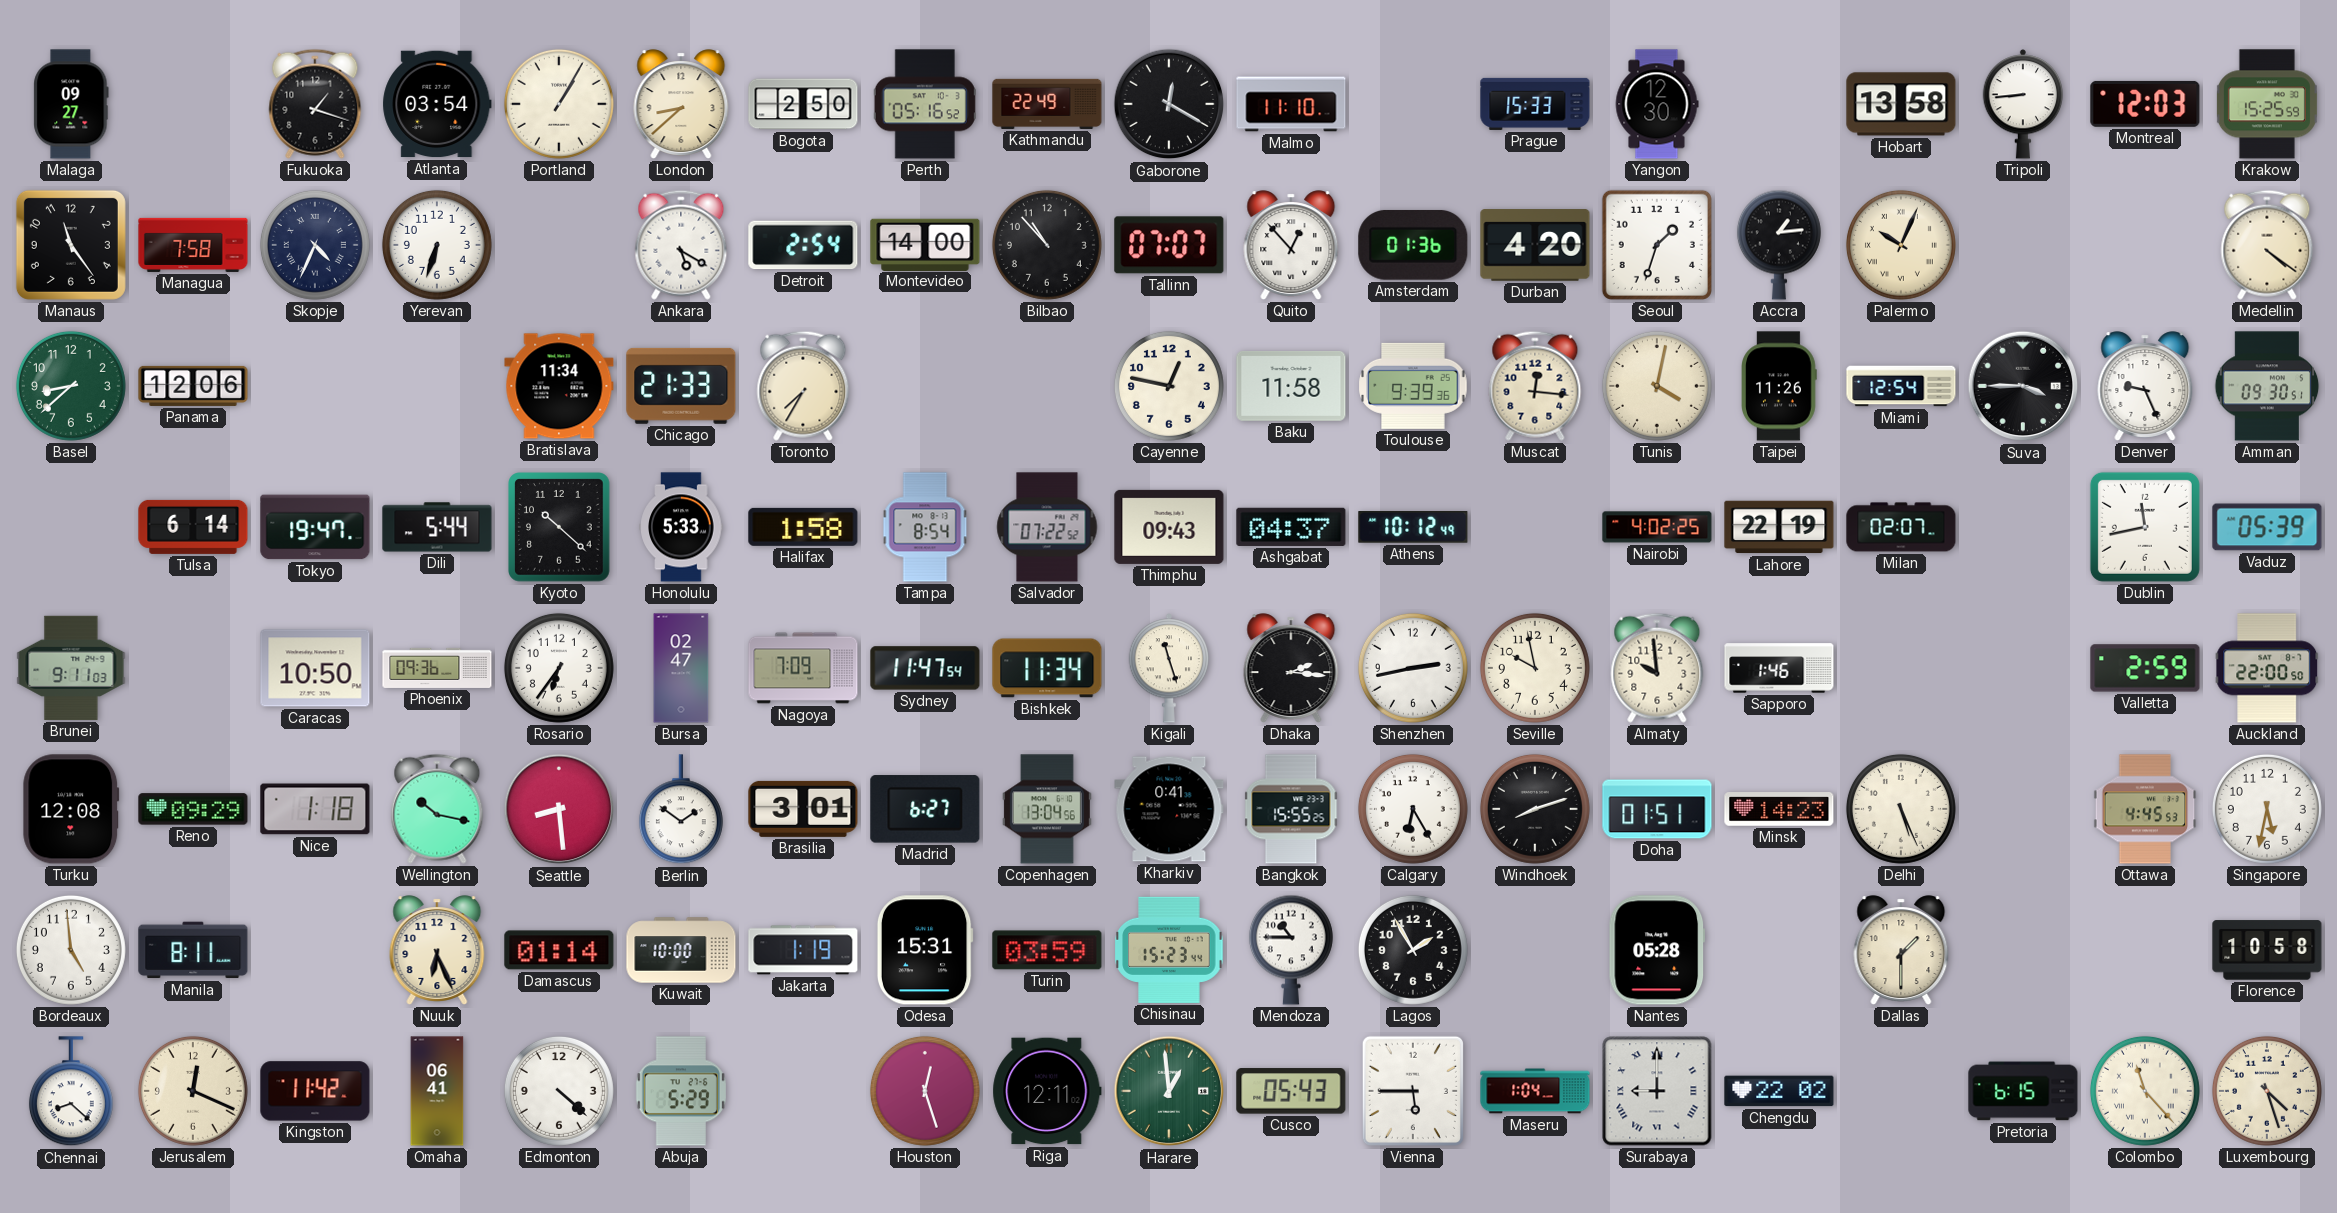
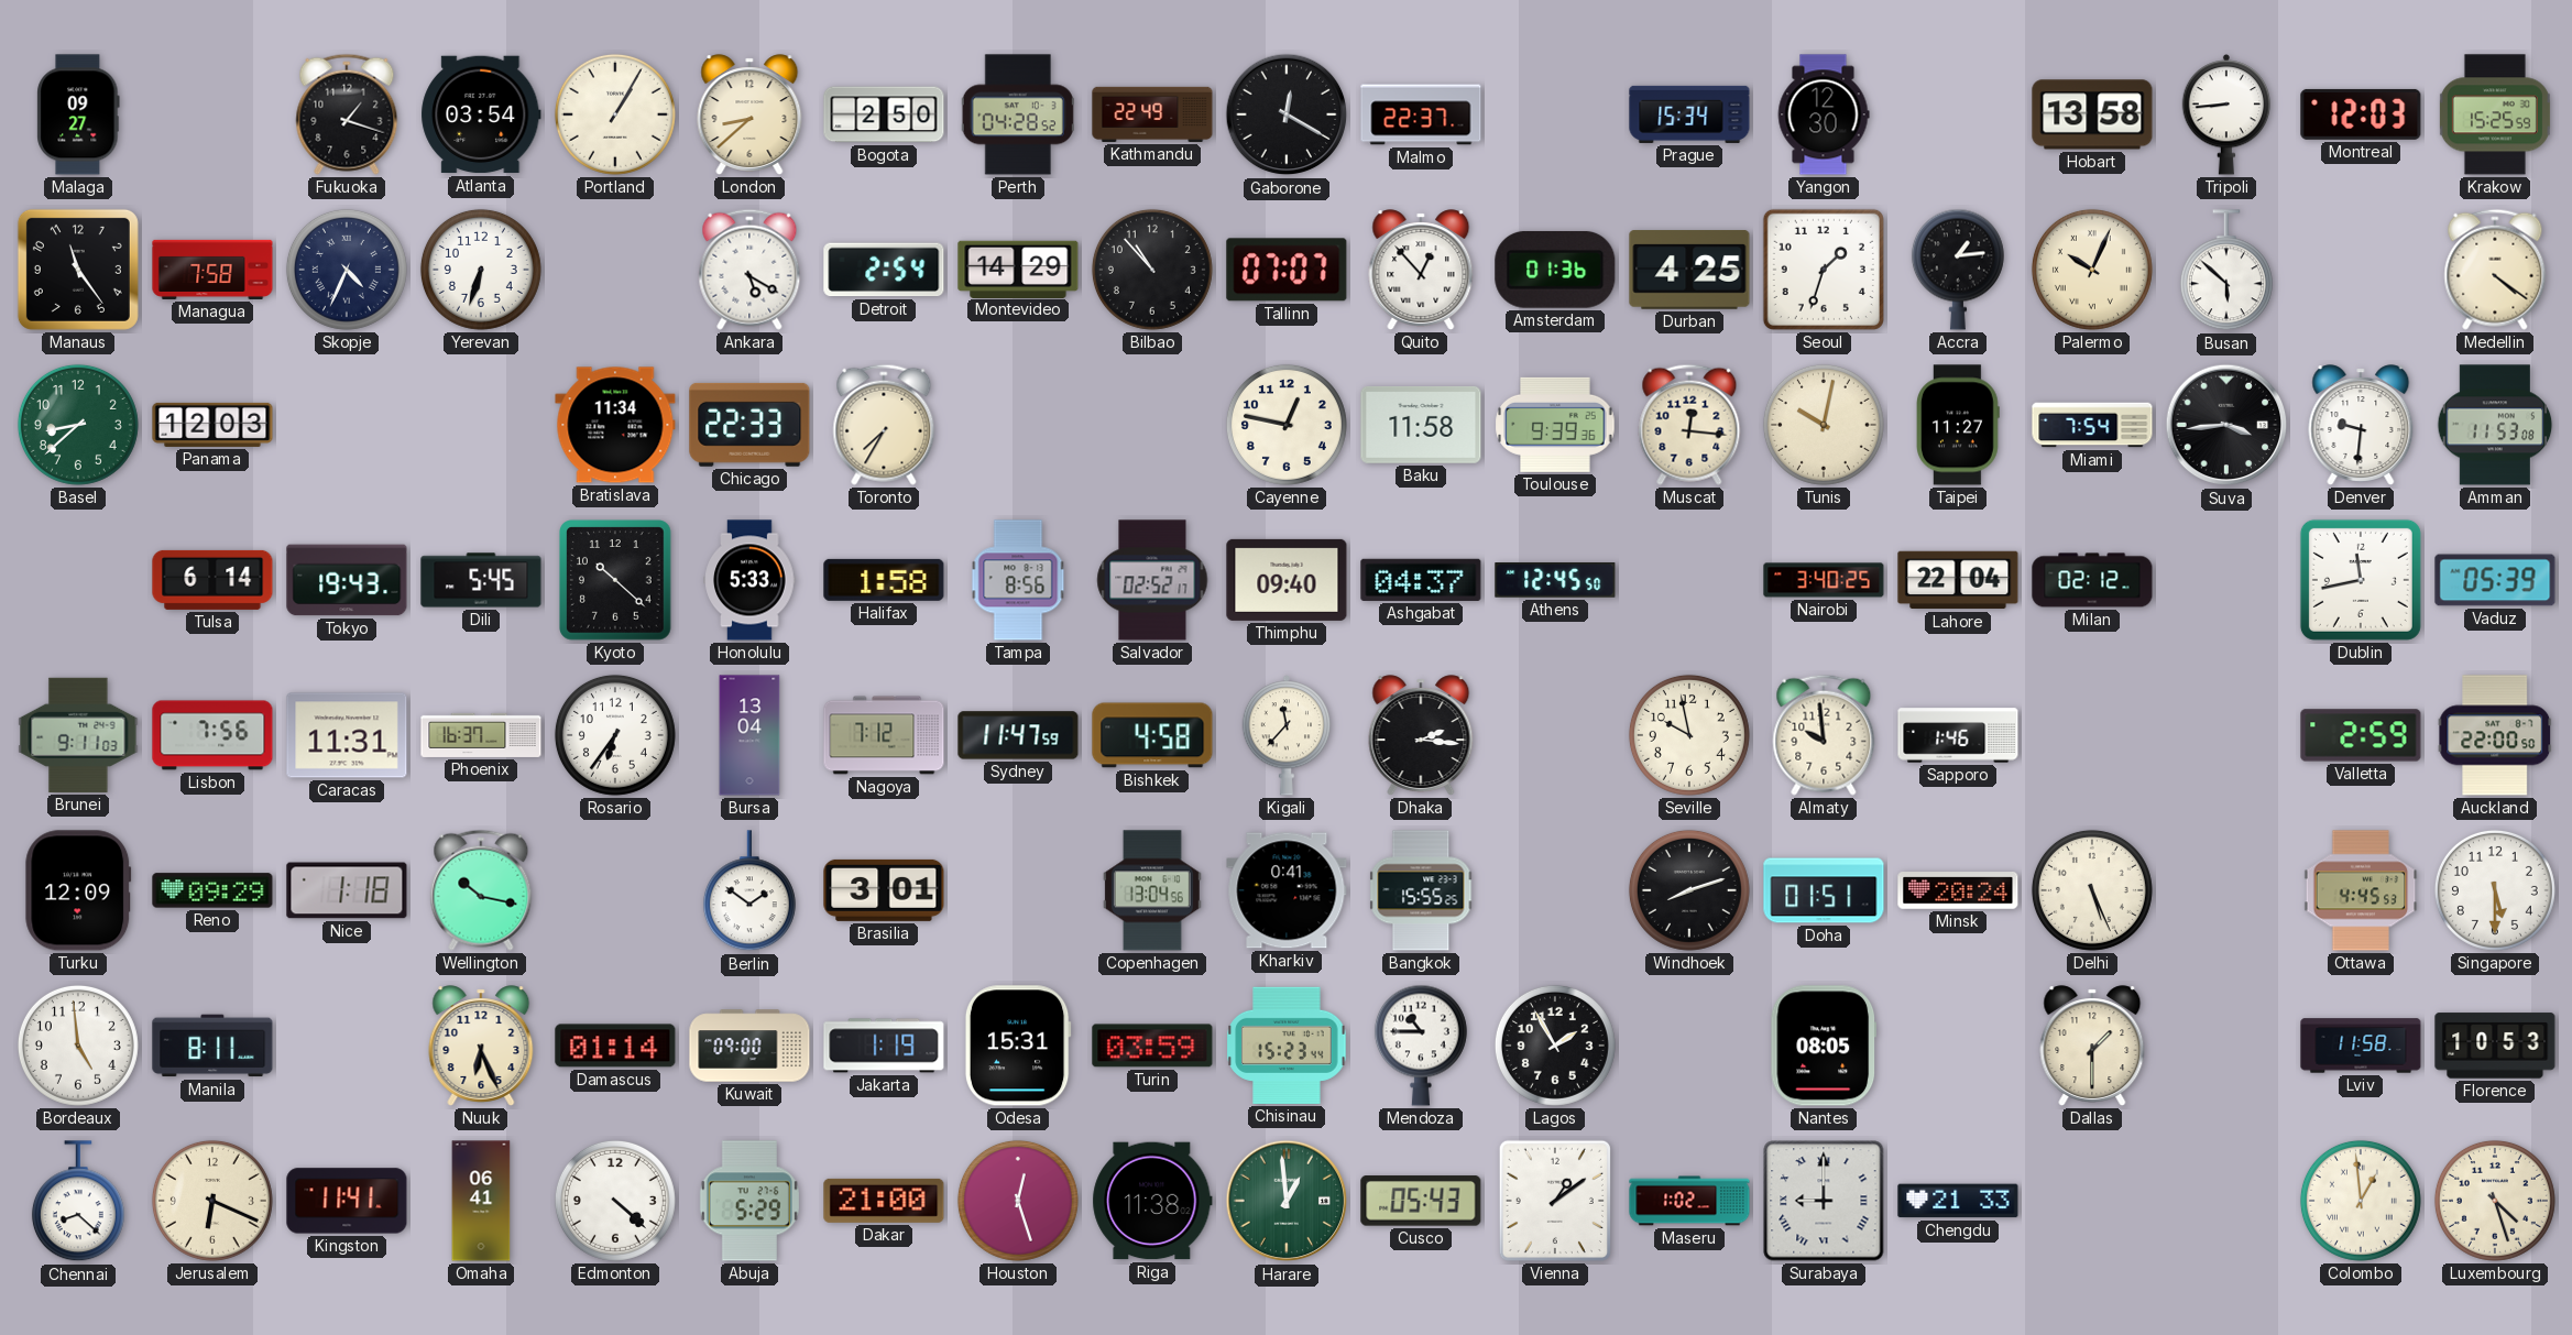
Perth: 05:16 -> 04:28 (1018, 114)
Malmo: 11:10 -> 22:37 (1421, 114)
Prague: 15:33 -> 15:34 (1689, 114)
Montevideo: 14:00 -> 14:29 (1018, 269)
Durban: 4:20 -> 4:25 (1689, 270)
Busan: none -> 5:52 (2226, 271)
Panama: 12:06 -> 12:03 (212, 425)
Chicago: 21:33 -> 22:33 (749, 425)
Tunis: 4:02 -> 10:02 (1824, 425)
Taipei: 11:26 -> 11:27 (1959, 425)
Miami: 12:54 -> 7:54 (2092, 425)
Suva: 3:45 -> 3:44 (2226, 425)
Denver: 9:26 -> 9:31 (2361, 425)
Amman: 09:30 -> 11:53 (2495, 425)
Tokyo: 19:47 -> 19:43 (347, 580)
Dili: 5:44 -> 5:45 (481, 580)
Tampa: 8:54 -> 8:56 (1018, 580)
Salvador: 07:22 -> 02:52 (1152, 580)
Thimphu: 09:43 -> 09:40 (1287, 580)
Athens: 10:12 -> 12:45 (1555, 580)
Nairobi: 4:02 -> 3:40 (1824, 580)
Lahore: 22:19 -> 22:04 (1958, 580)
Milan: 02:07 -> 02:12 (2092, 580)
Lisbon: none -> 7:56 (212, 735)
Caracas: 10:50 -> 11:31 (347, 735)
Phoenix: 09:36 -> 16:37 (481, 735)
Bursa: 02:47 -> 13:04 (749, 735)
Nagoya: 7:09 -> 7:12 (884, 735)
Sydney: 11:47:54 -> 11:47:59 (1018, 735)
Bishkek: 11:34 -> 4:58 (1152, 735)
Kigali: 11:27 -> 11:37 (1287, 735)
Shenzhen: 2:43 -> none (1413, 668)
Turku: 12:08 -> 12:09 (78, 890)
Seattle: 8:29 -> none (559, 809)
Madrid: 6:27 -> none (925, 809)
Calgary: 6:25 -> none (1413, 809)
Minsk: 14:23 -> 20:24 (1958, 891)
Singapore: 5:32 -> 5:30 (2495, 890)
Kuwait: 10:00 -> 09:00 (749, 1046)
Nantes: 05:28 -> 08:05 (1824, 1046)
Lviv: none -> 11:58 (2361, 1046)
Florence: 10:58 -> 10:53 (2495, 1046)
Jerusalem: 12:19 -> 6:19 (212, 1201)
Kingston: 11:42 -> 11:41 (347, 1201)
Dakar: none -> 21:00 (884, 1201)
Riga: 12:11 -> 11:38 (1152, 1201)
Vienna: 5:45 -> 1:09 (1555, 1201)
Maseru: 1:04 -> 1:02 (1689, 1201)
Chengdu: 22:02 -> 21:33 (1958, 1201)
Pretoria: 6:15 -> none (2023, 1091)
Colombo: 11:23 -> 12:59 (2361, 1201)
